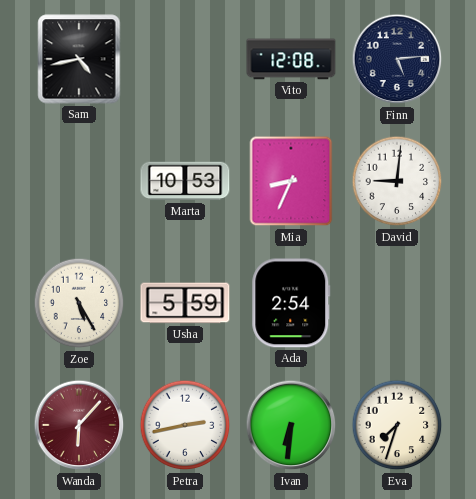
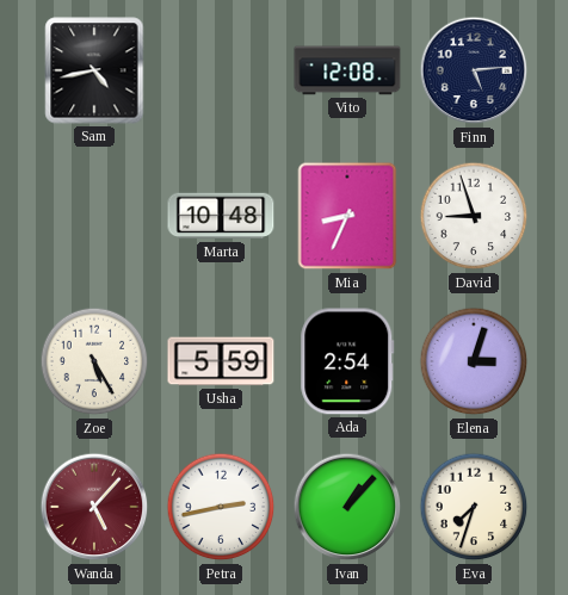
Marta: 10:53 -> 10:48 (221, 216)
David: 9:01 -> 8:57 (474, 216)
Elena: none -> 3:03 (474, 361)
Wanda: 6:07 -> 5:07 (94, 507)
Ivan: 6:31 -> 1:07 (347, 507)
